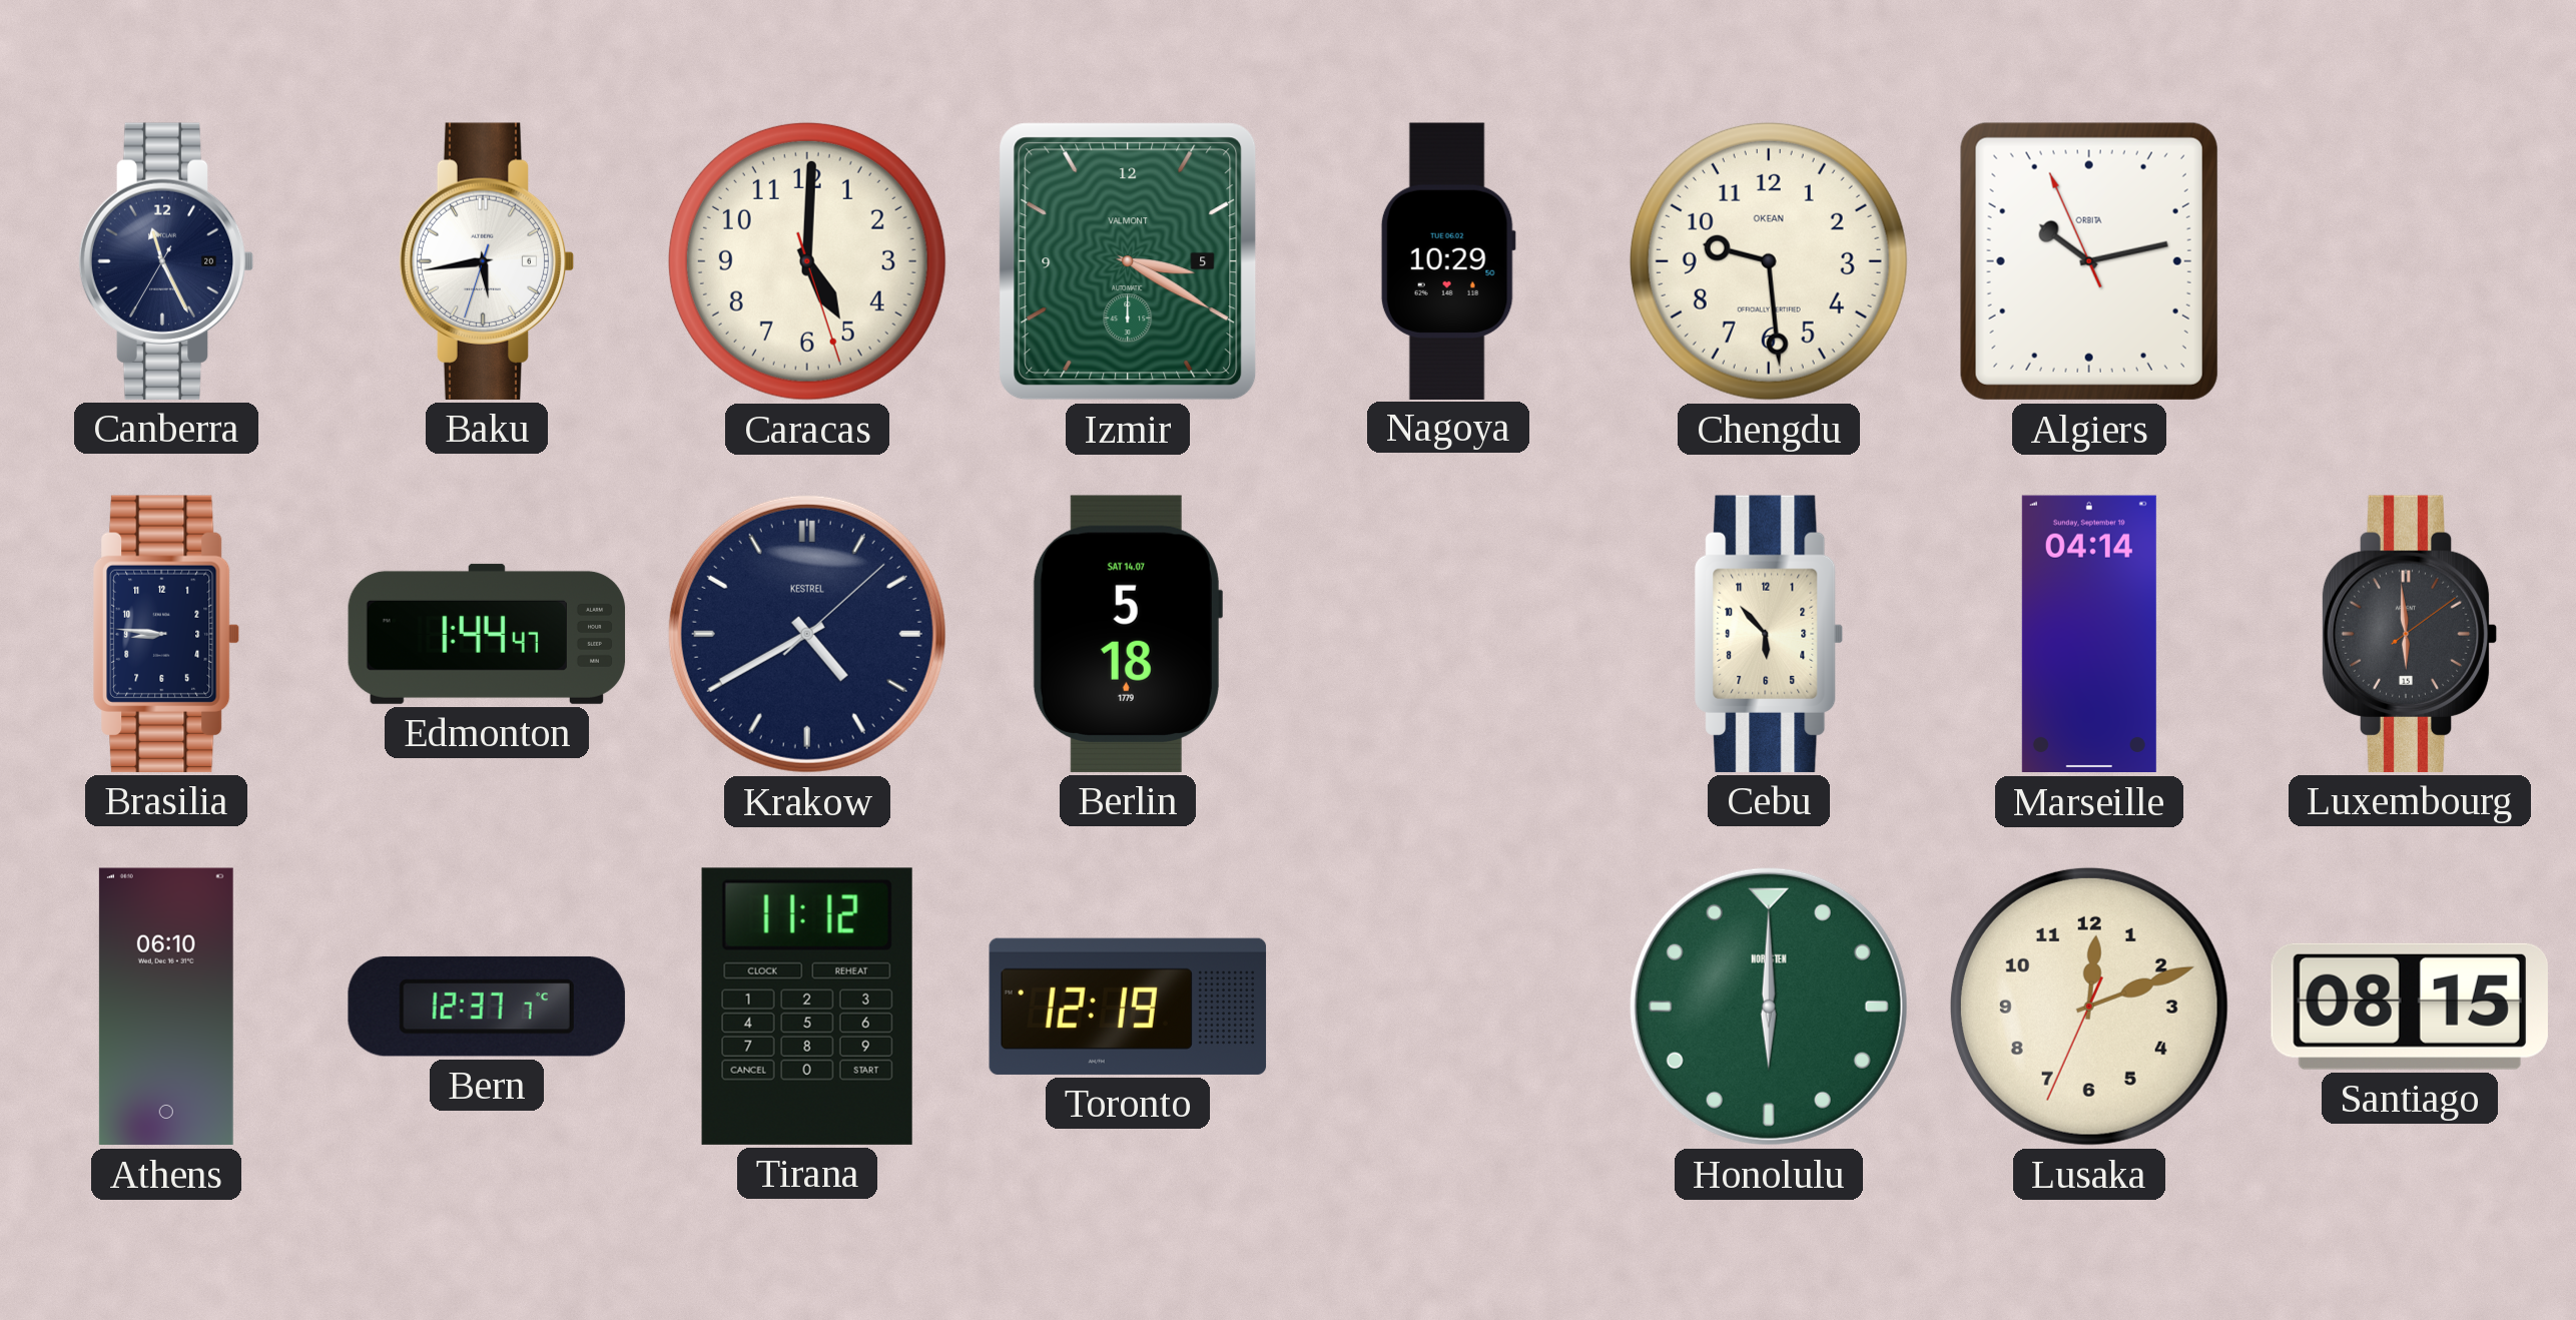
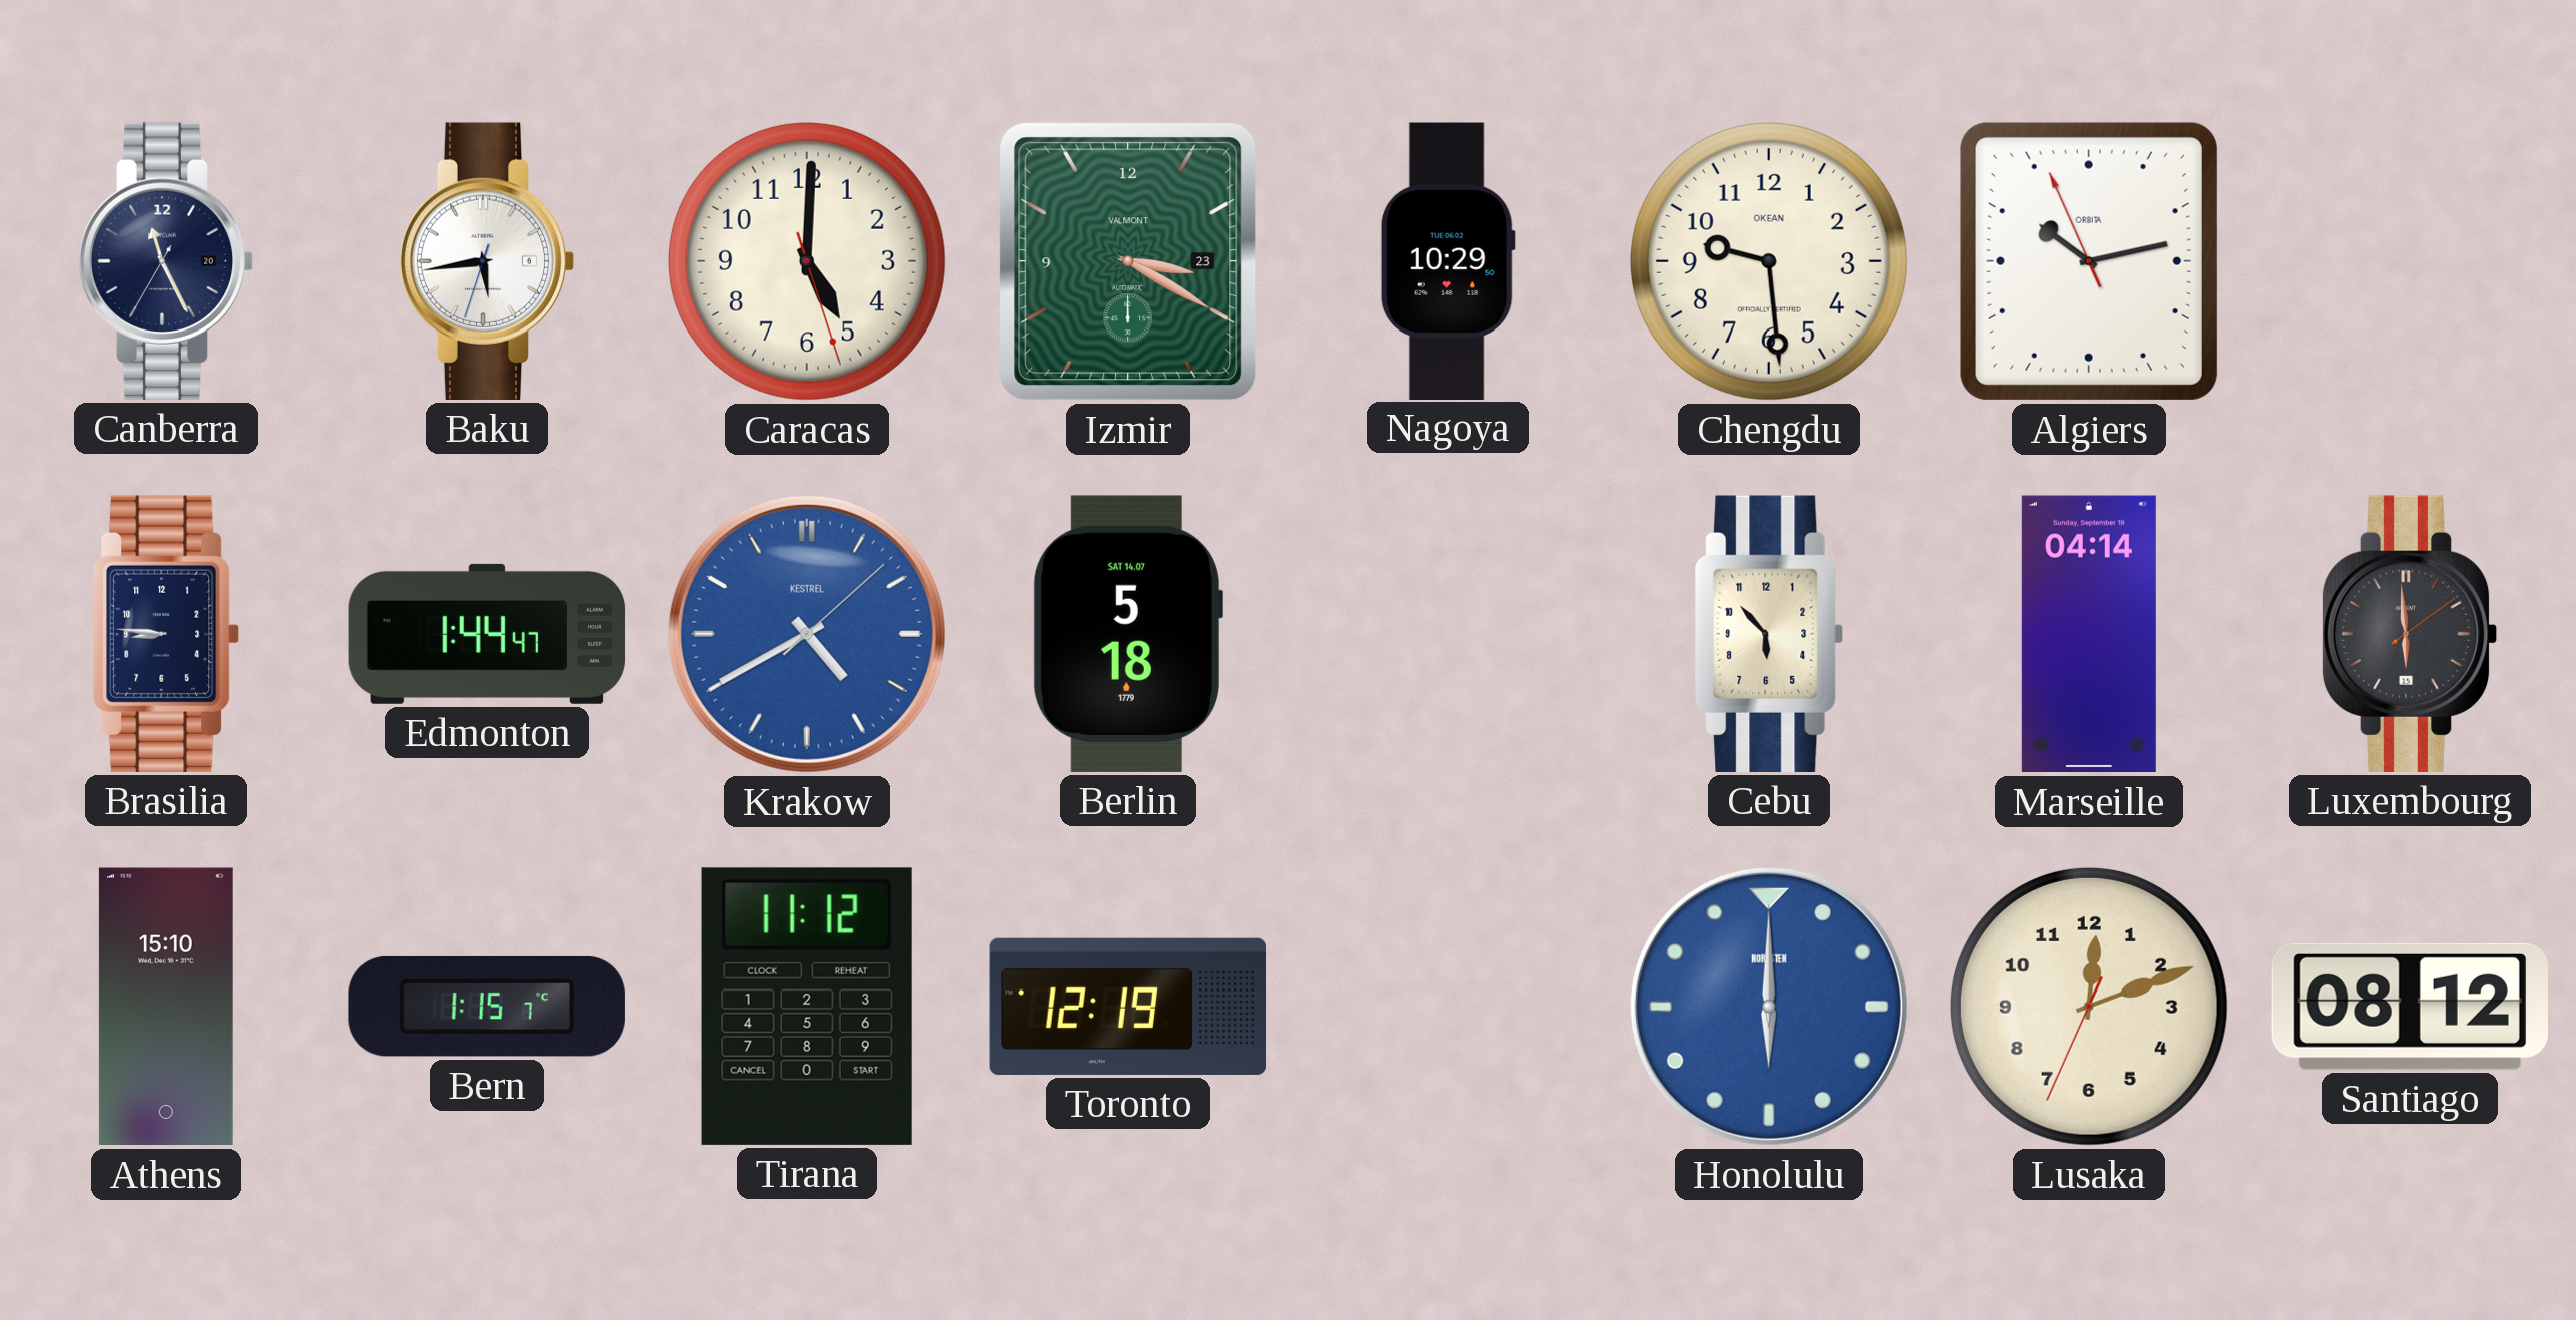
Izmir date: 5 -> 23 (1128, 261)
Krakow dial: navy -> blue (807, 634)
Athens: 06:10 -> 15:10 (166, 1007)
Bern: 12:37 -> 1:15 (487, 1007)
Honolulu dial: green -> blue (1769, 1007)
Santiago: 08:15 -> 08:12 (2410, 1007)
